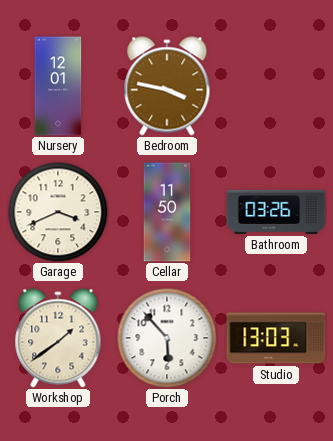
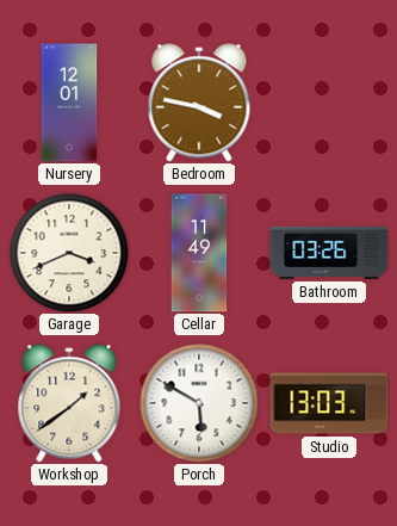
Cellar: 11:50 -> 11:49 (199, 253)
Porch: 5:53 -> 5:50 (199, 403)
